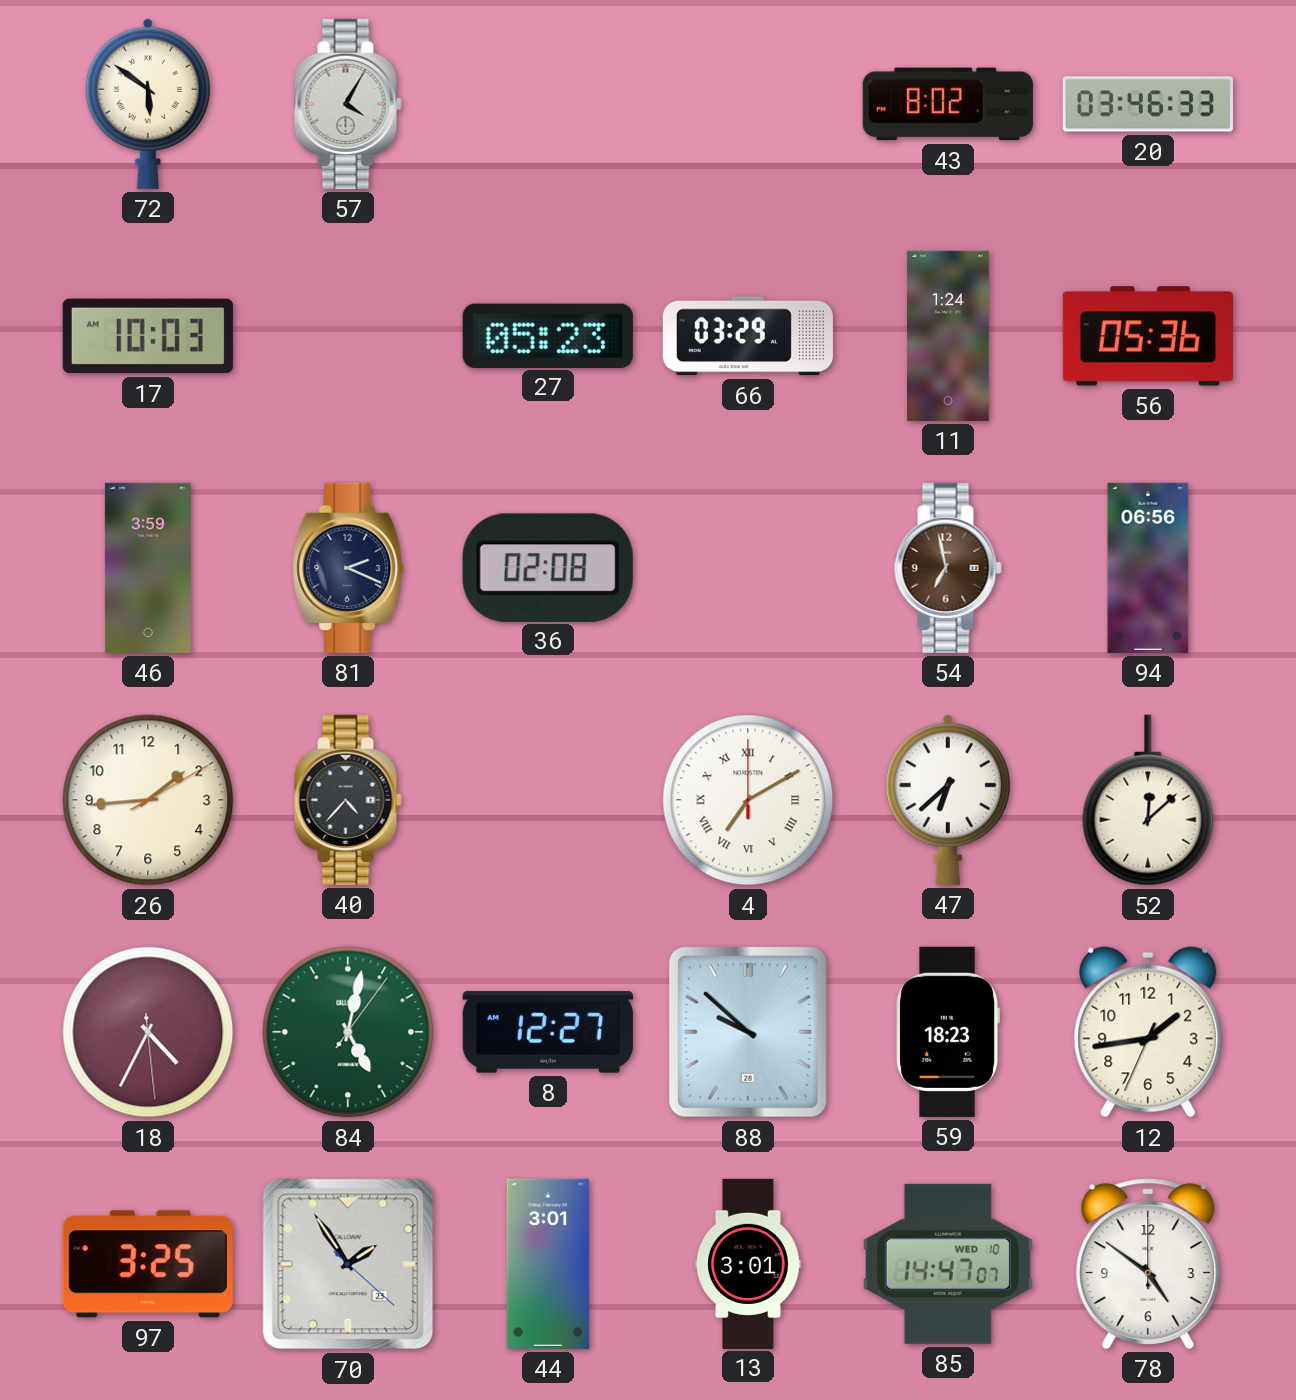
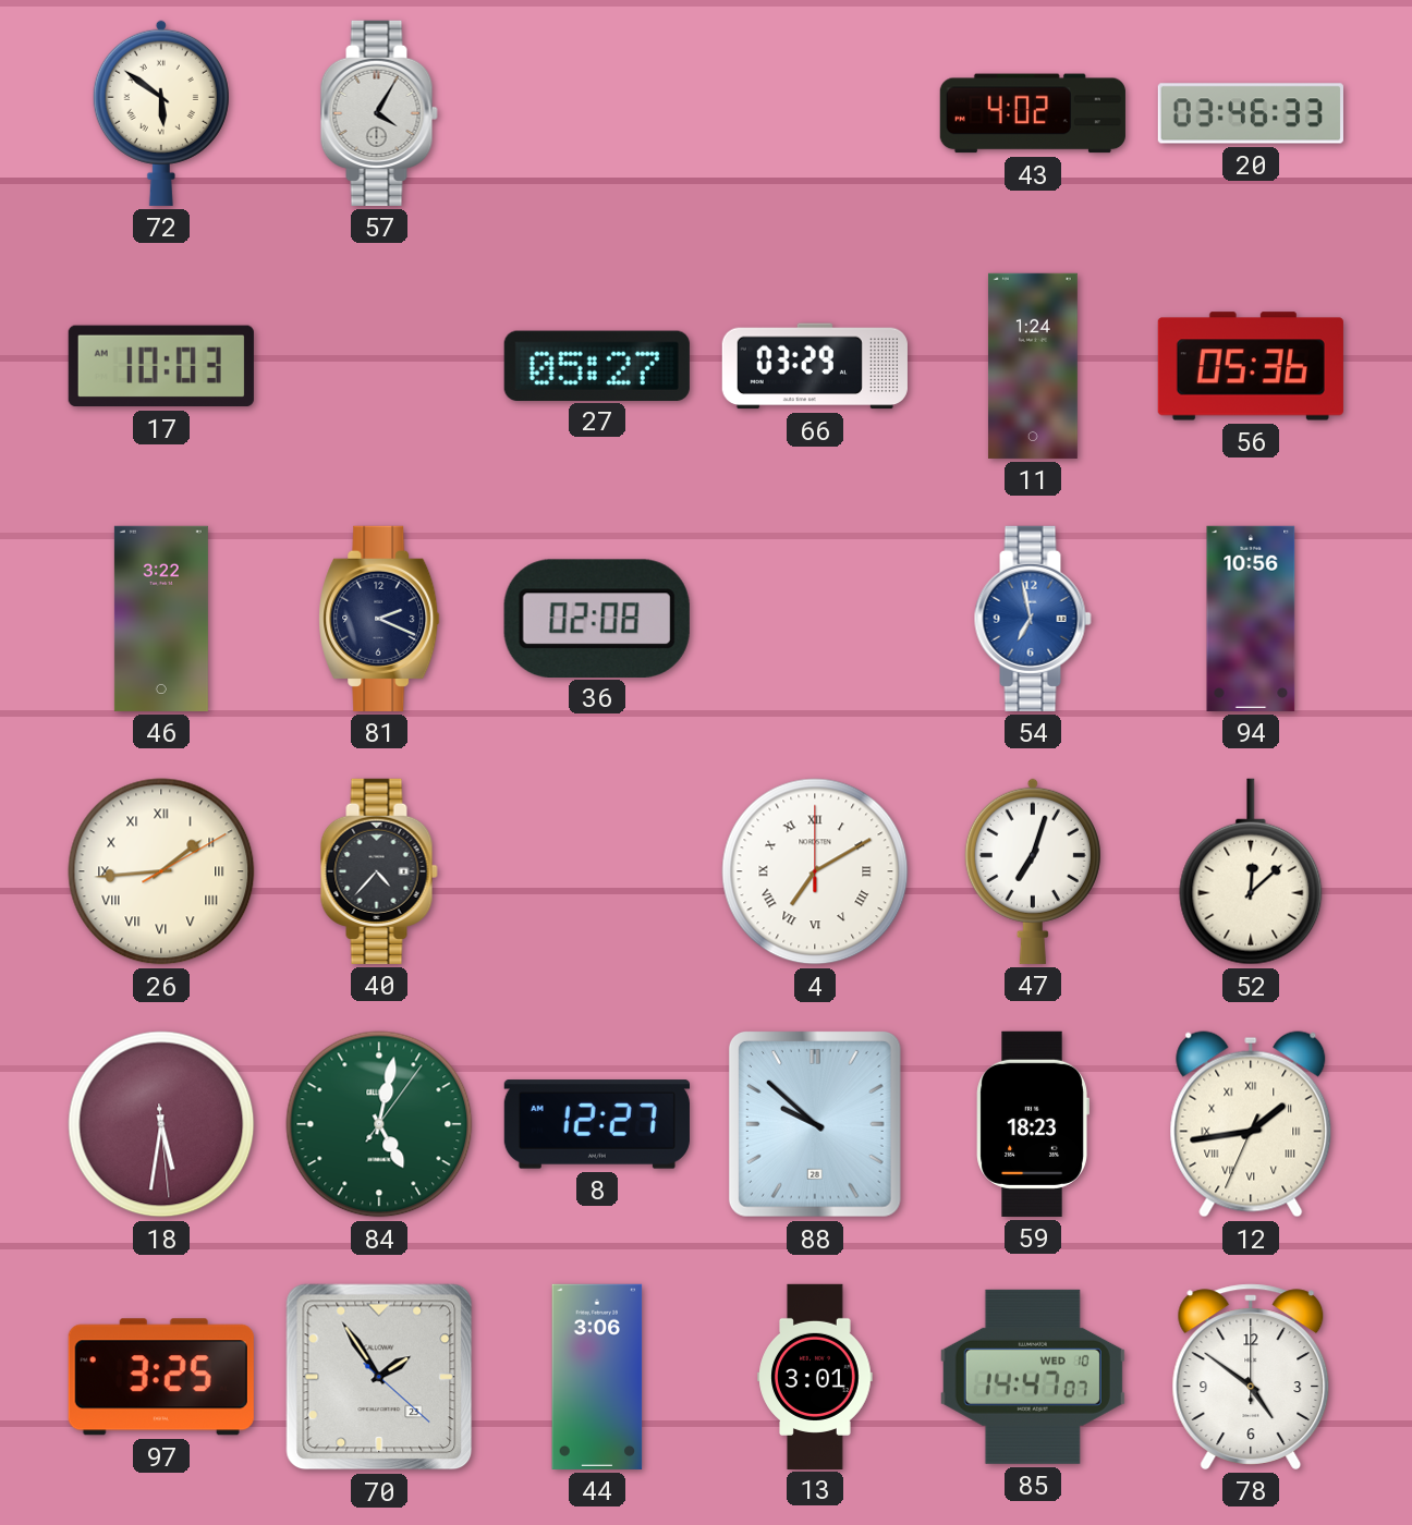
43: 8:02 -> 4:02 (1033, 113)
27: 05:23 -> 05:27 (597, 365)
46: 3:59 -> 3:22 (161, 619)
54 dial: brown -> blue (1033, 619)
94: 06:56 -> 10:56 (1251, 619)
26 numerals: Arabic -> Roman (161, 871)
47: 6:38 -> 7:03 (1033, 871)
18: 4:34 -> 5:31 (161, 1124)
12 numerals: Arabic -> Roman (1251, 1124)
44: 3:01 -> 3:06 (597, 1377)
